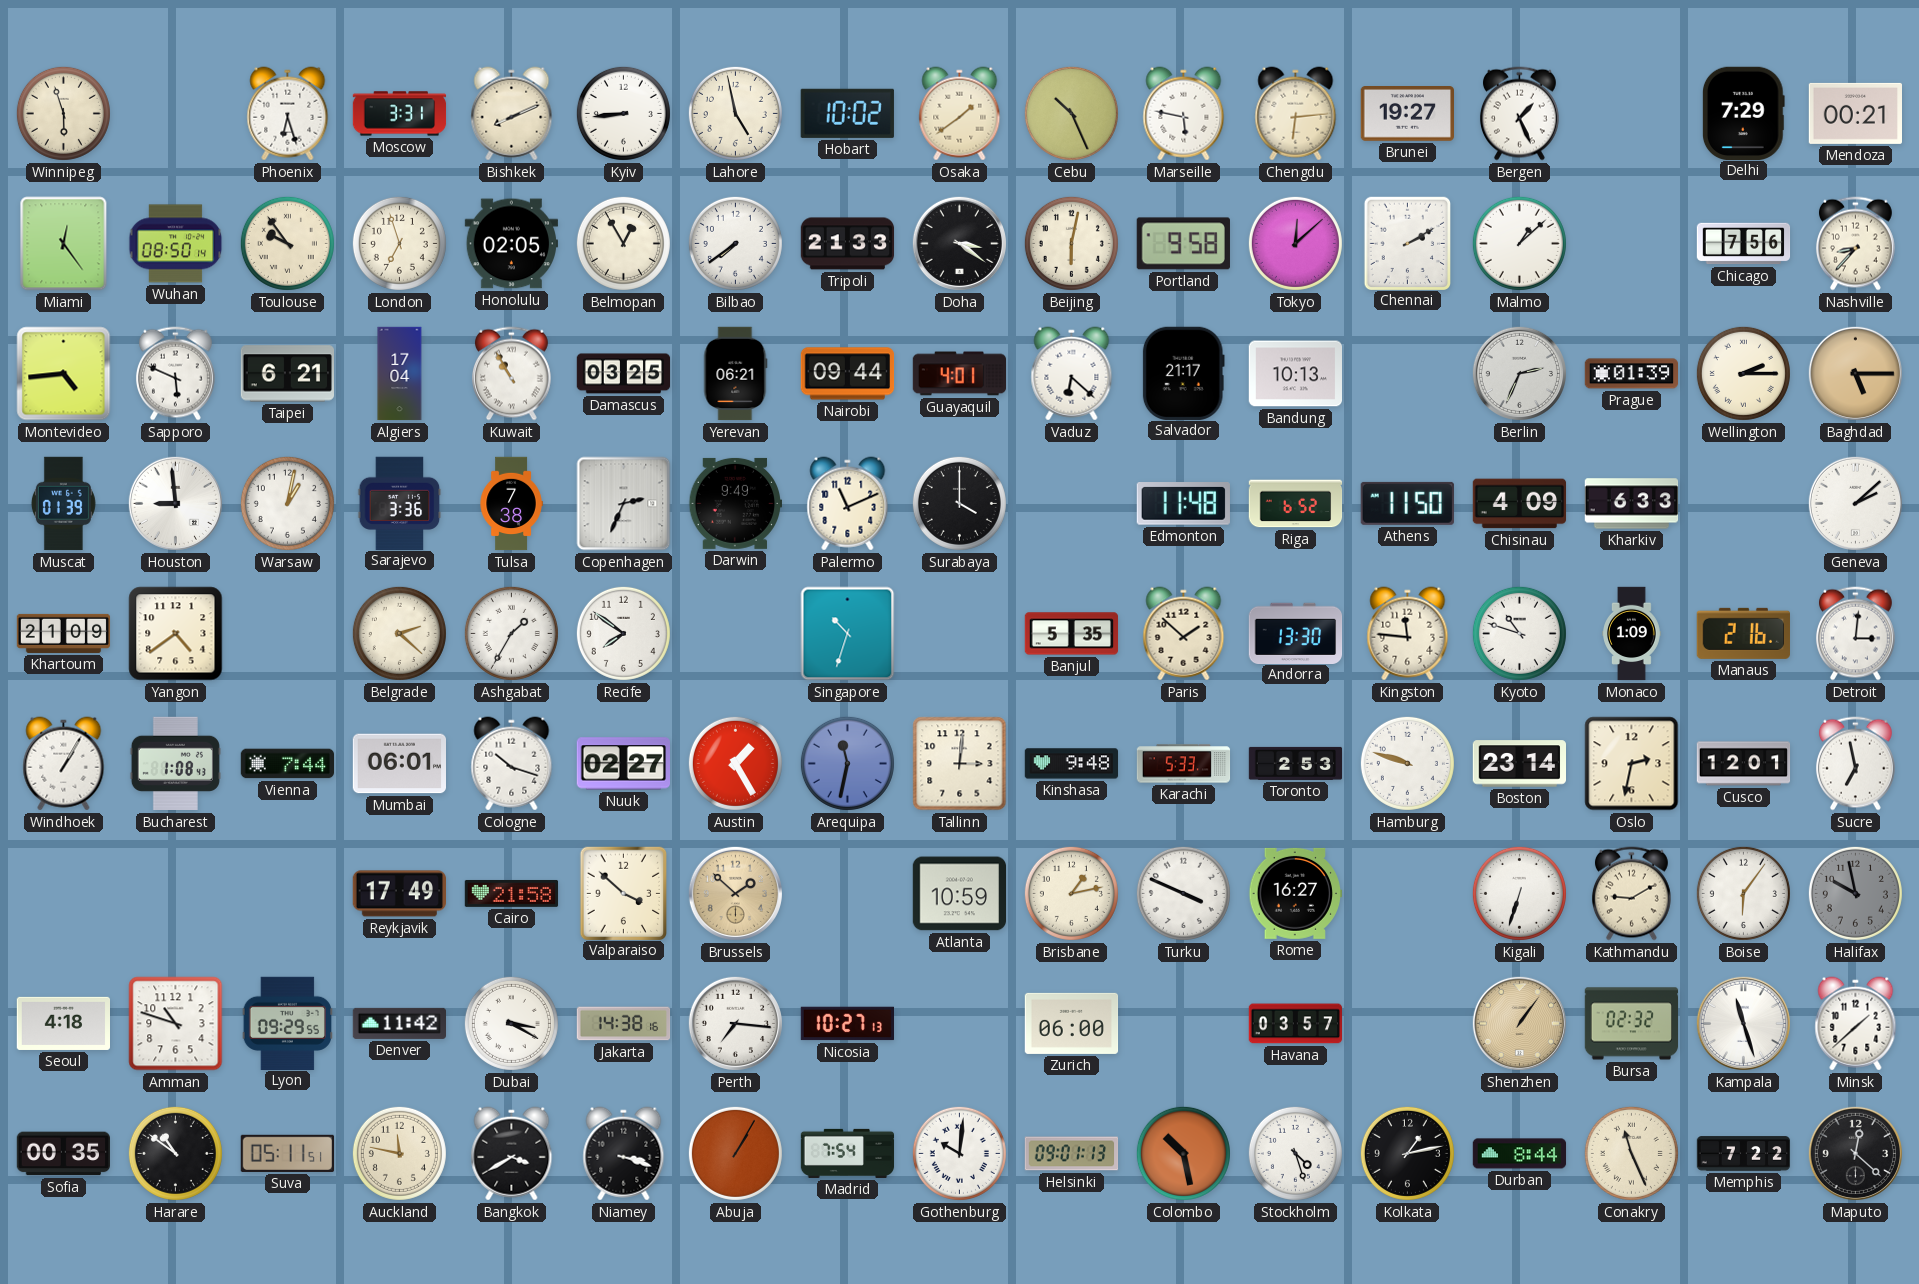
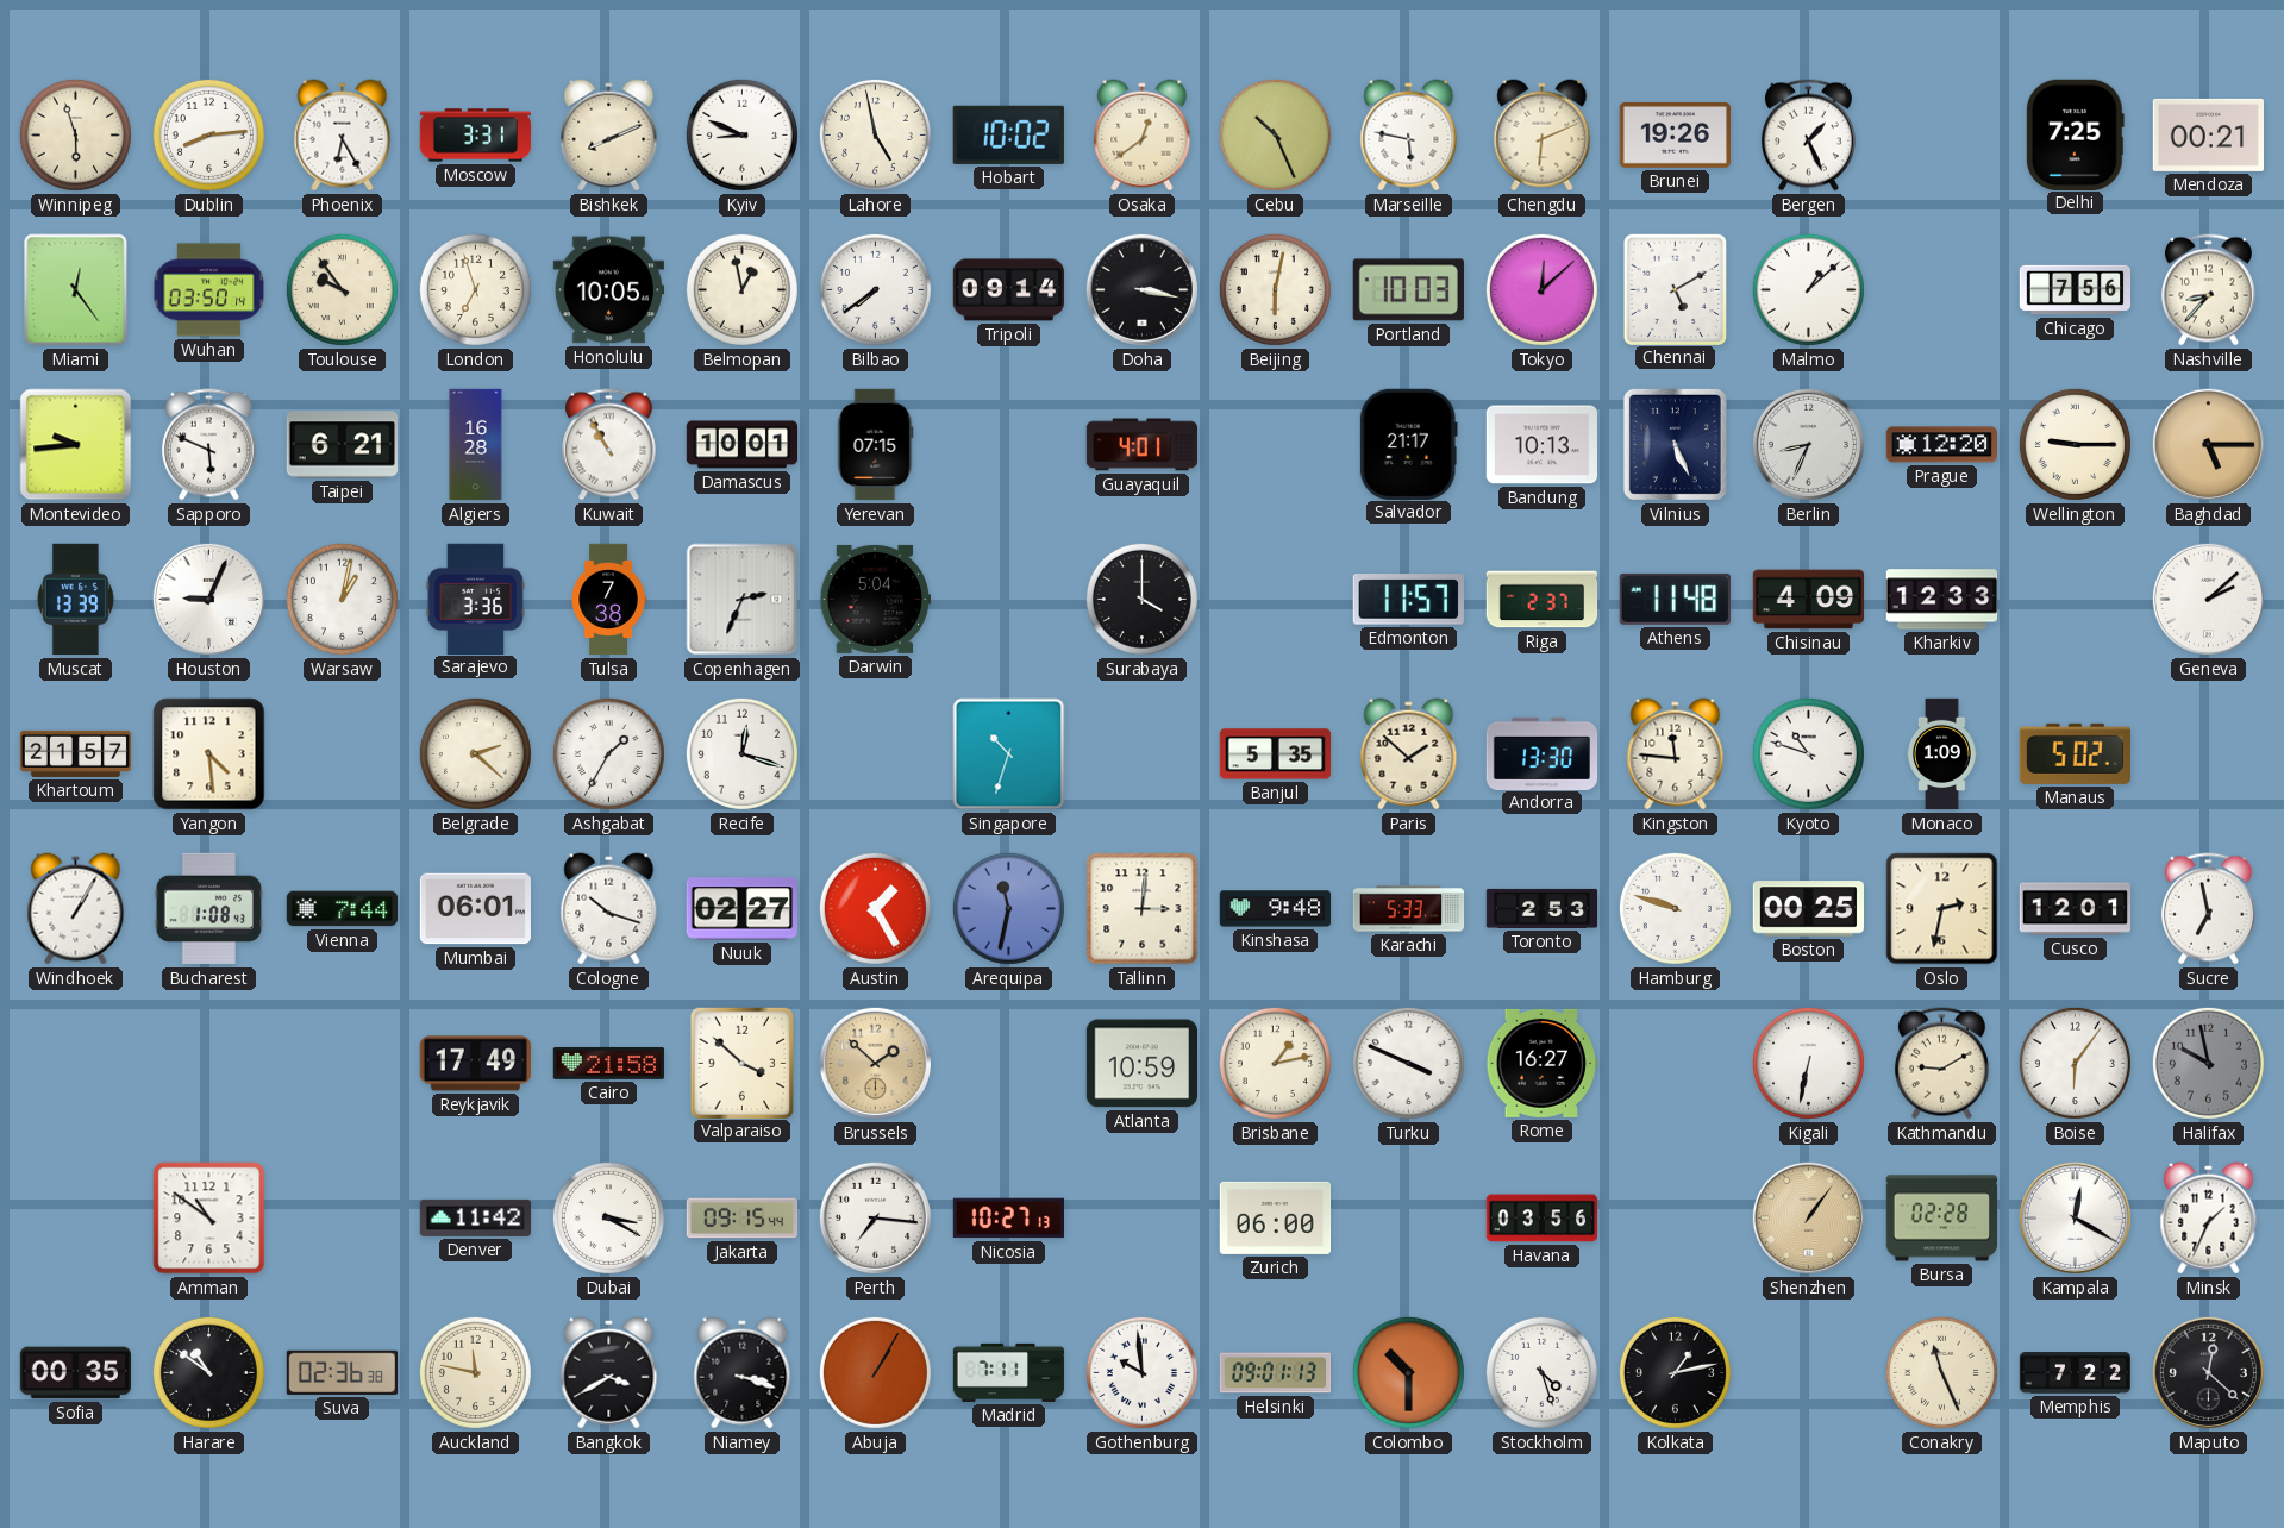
Dublin: none -> 8:14 (208, 134)
Phoenix: 6:27 -> 6:25 (343, 136)
Kyiv: 8:44 -> 8:49 (741, 134)
Osaka: 1:39 -> 12:39 (1143, 136)
Chengdu: 6:14 -> 6:11 (1543, 136)
Brunei: 19:27 -> 19:26 (1675, 136)
Delhi: 7:29 -> 7:25 (2075, 134)
Wuhan: 08:50 -> 03:50 (209, 290)
Honolulu: 02:05 -> 10:05 (608, 290)
Belmopan: 12:55 -> 12:58 (741, 289)
Tripoli: 21:33 -> 09:14 (1009, 290)
Doha: 3:21 -> 3:17 (1141, 289)
Portland: 9:58 -> 10:03 (1408, 290)
Chennai: 2:10 -> 5:10 (1675, 289)
Montevideo: 4:44 -> 9:44 (76, 445)
Algiers: 17:04 -> 16:28 (476, 445)
Damascus: 03:25 -> 10:01 (743, 445)
Yerevan: 06:21 -> 07:15 (876, 445)
Nairobi: 09:44 -> none (848, 374)
Vaduz: 6:22 -> none (1072, 374)
Vilnius: none -> 5:26 (1675, 444)
Berlin: 2:34 -> 8:34 (1808, 444)
Prague: 01:39 -> 12:20 (1942, 445)
Wellington: 2:15 -> 9:15 (2075, 444)
Muscat: 01:39 -> 13:39 (75, 600)
Houston: 8:59 -> 9:04 (208, 599)
Darwin: 9:49 -> 5:04 (876, 599)
Palermo: 11:11 -> none (848, 504)
Edmonton: 11:48 -> 11:57 (1408, 600)
Riga: 6:52 -> 2:37 (1543, 600)
Athens: 11:50 -> 11:48 (1675, 599)
Kharkiv: 6:33 -> 12:33 (1942, 600)
Khartoum: 21:09 -> 21:57 (76, 753)
Yangon: 4:39 -> 4:29 (209, 754)
Recife: 7:51 -> 12:18 (741, 753)
Manaus: 2:16 -> 5:02 (2075, 753)
Detroit: 3:01 -> none (1855, 634)
Boston: 23:14 -> 00:25 (1809, 909)
Kigali: 6:33 -> 6:32 (1808, 1063)
Seoul: 4:18 -> none (64, 1023)
Amman: 10:48 -> 10:51 (209, 1219)
Lyon: 09:29 -> none (287, 1023)
Jakarta: 14:38 -> 09:15 (743, 1219)
Havana: 03:57 -> 03:56 (1543, 1219)
Bursa: 02:32 -> 02:28 (1942, 1219)
Kampala: 11:27 -> 12:20 (2075, 1217)
Minsk: 1:38 -> 1:34 (2209, 1219)
Suva: 05:11 -> 02:36 (342, 1372)
Madrid: 7:54 -> 7:11 (1009, 1372)
Gothenburg: 10:01 -> 9:59 (1141, 1372)
Colombo: 10:28 -> 10:30 (1408, 1372)
Durban: 8:44 -> none (1520, 1154)
